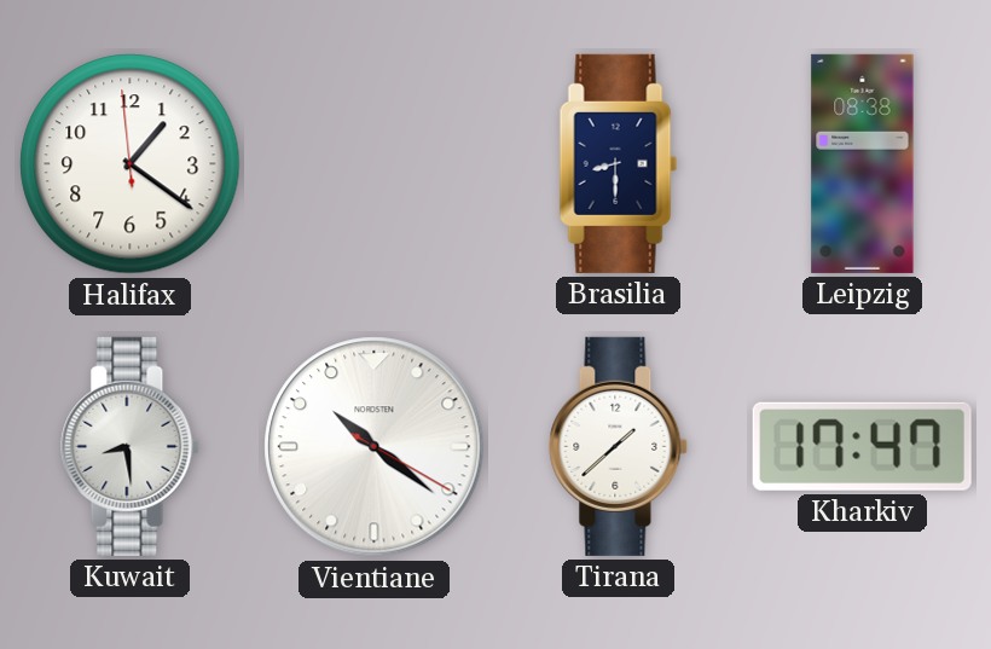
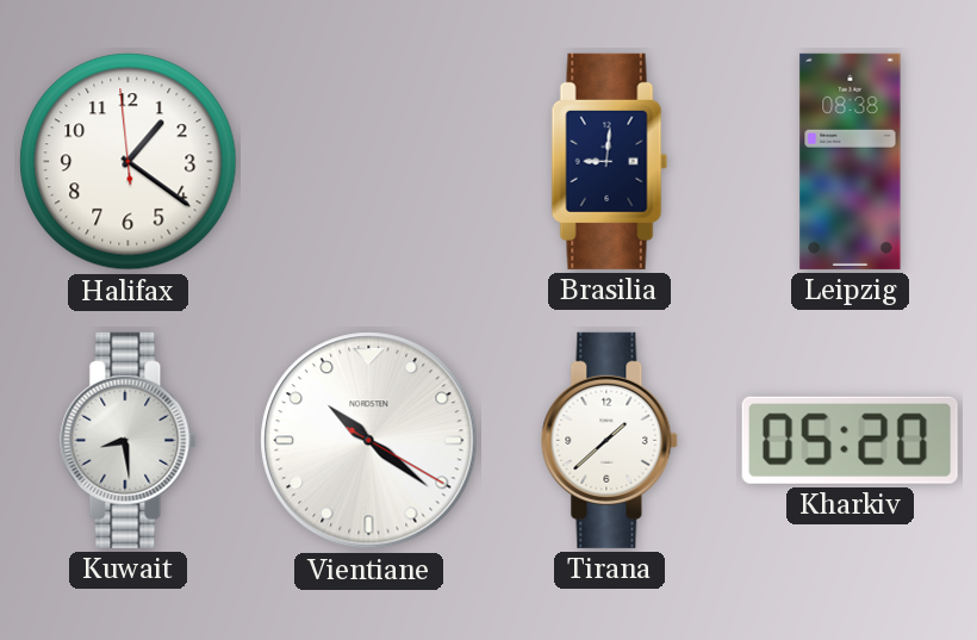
Brasilia: 8:30 -> 9:01 (610, 161)
Kharkiv: 17:47 -> 05:20 (850, 440)
